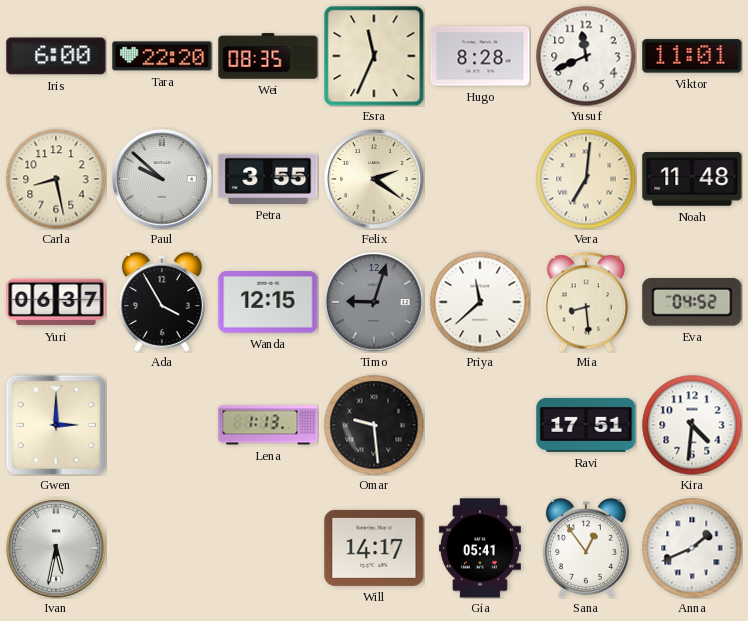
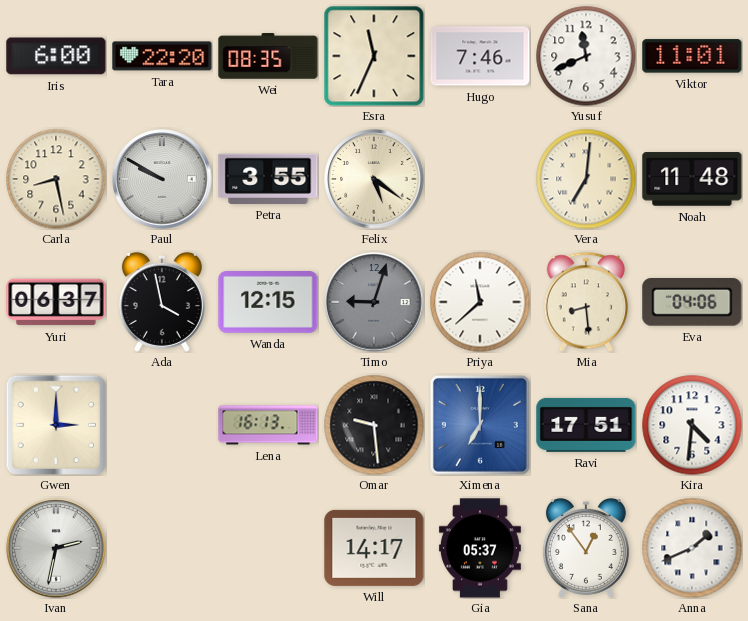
Hugo: 8:28 -> 7:46 (480, 56)
Paul: 9:52 -> 9:50 (162, 179)
Felix: 2:21 -> 5:21 (374, 179)
Ada: 3:55 -> 3:58 (162, 302)
Eva: 04:52 -> 04:06 (692, 303)
Lena: 1:13 -> 16:13 (268, 425)
Ximena: none -> 7:00 (480, 425)
Ivan: 5:32 -> 2:32 (56, 548)
Gia: 05:41 -> 05:37 (480, 548)
